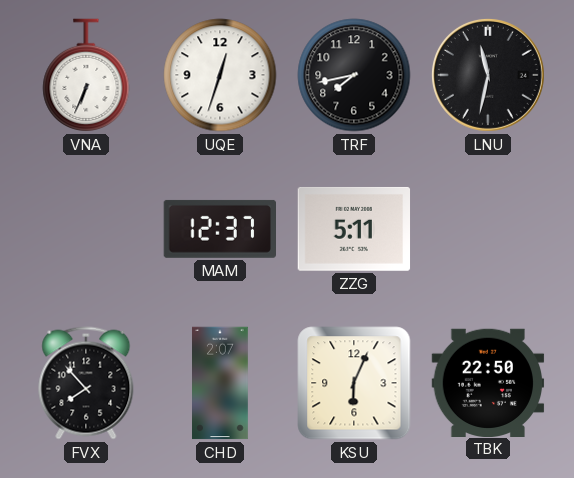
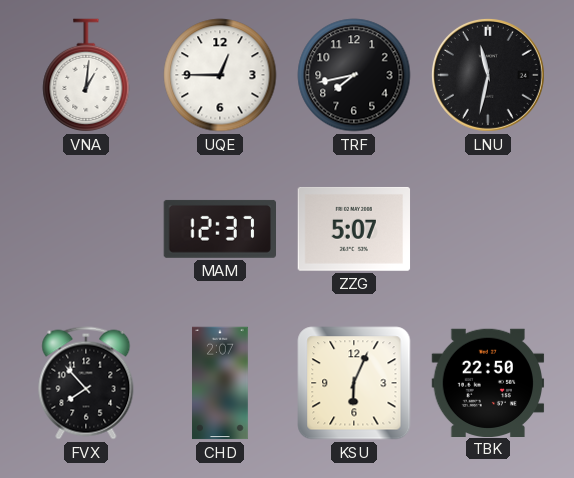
VNA: 6:34 -> 1:01 (86, 76)
UQE: 12:33 -> 12:45 (220, 75)
ZZG: 5:11 -> 5:07 (354, 229)
